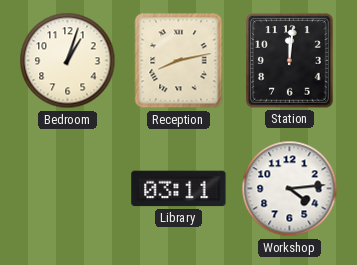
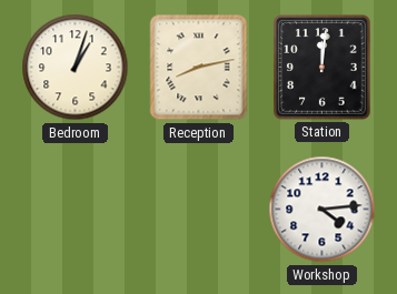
Library: 03:11 -> none (179, 189)
